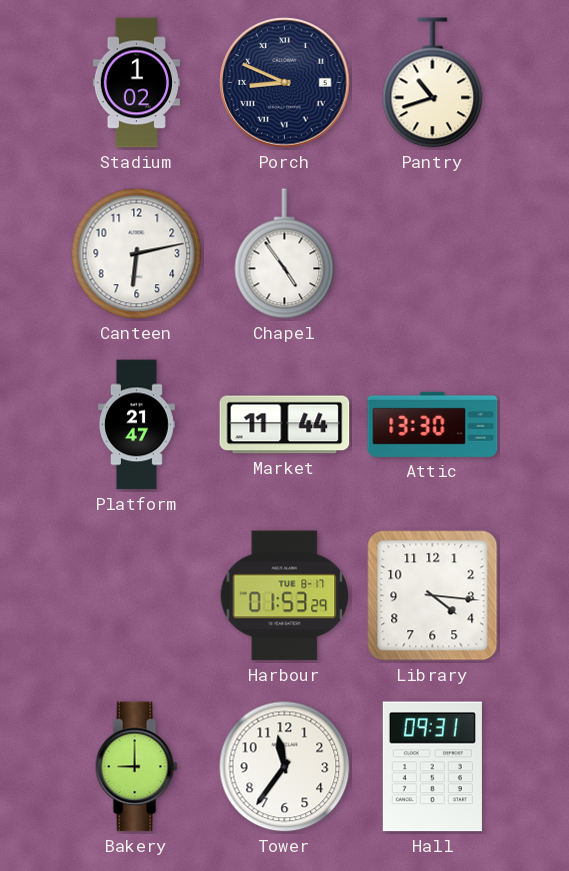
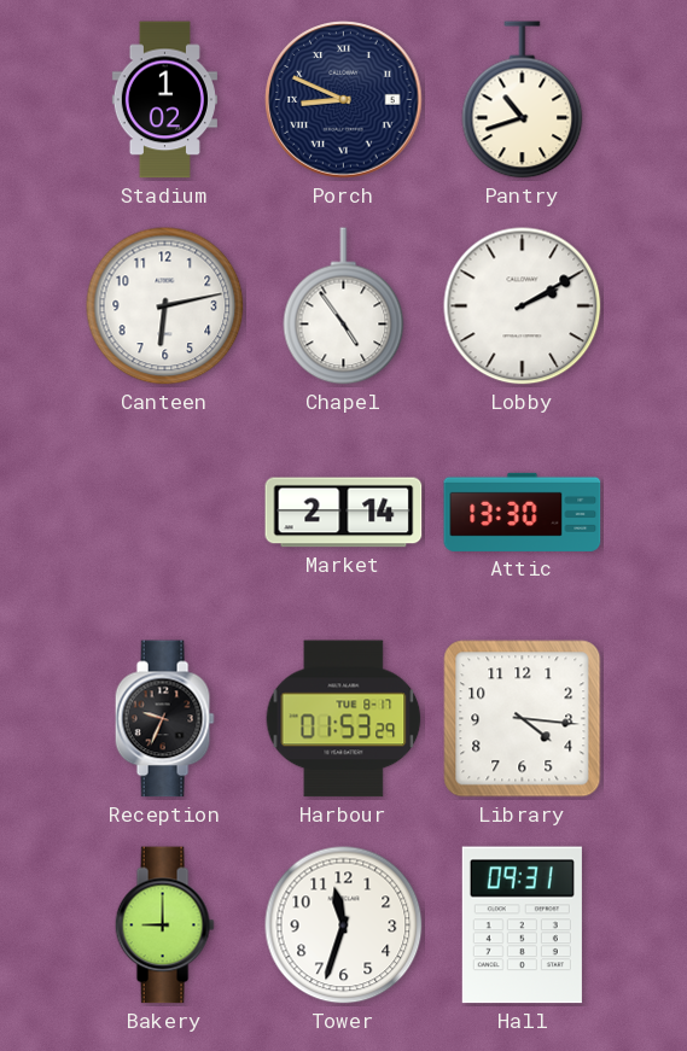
Lobby: none -> 2:10 (523, 306)
Platform: 21:47 -> none (137, 425)
Market: 11:44 -> 2:14 (344, 513)
Reception: none -> 9:34 (164, 719)
Tower: 11:36 -> 11:33 (344, 926)
